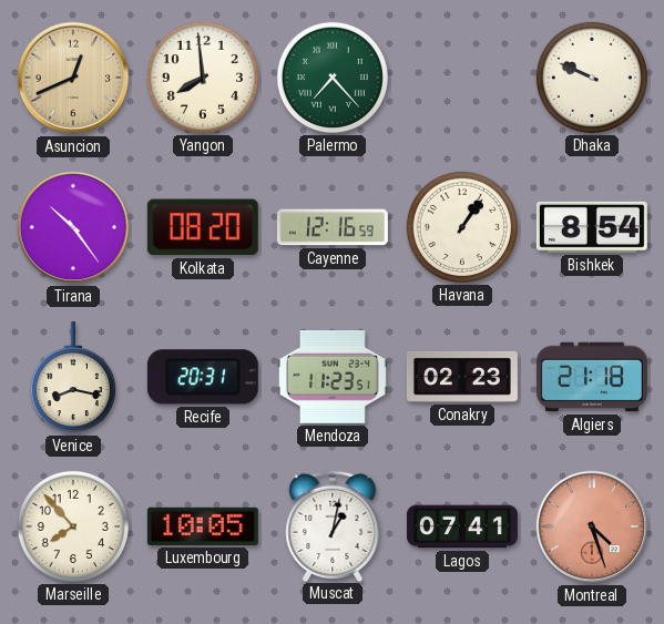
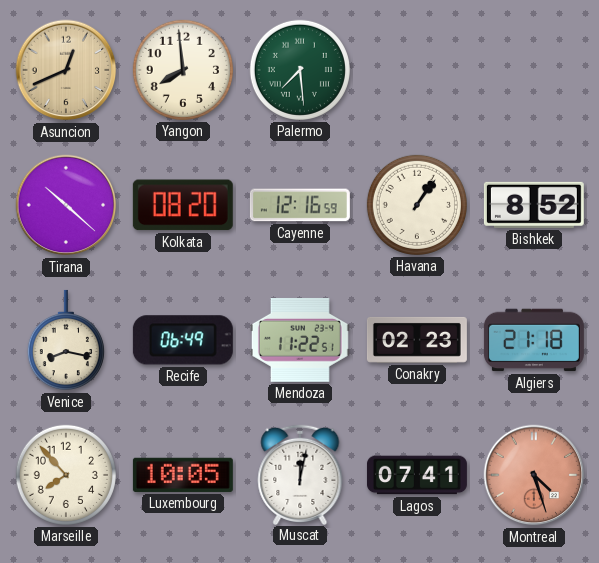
Palermo: 7:23 -> 7:29 (300, 70)
Dhaka: 9:49 -> none (592, 78)
Tirana: 10:24 -> 10:22 (66, 205)
Bishkek: 8:54 -> 8:52 (534, 205)
Recife: 20:31 -> 06:49 (183, 340)
Mendoza: 11:23 -> 11:22 (300, 340)
Muscat: 1:02 -> 12:02 (300, 474)
